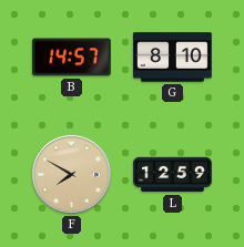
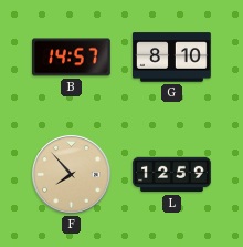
F: 7:50 -> 7:53 (72, 175)
